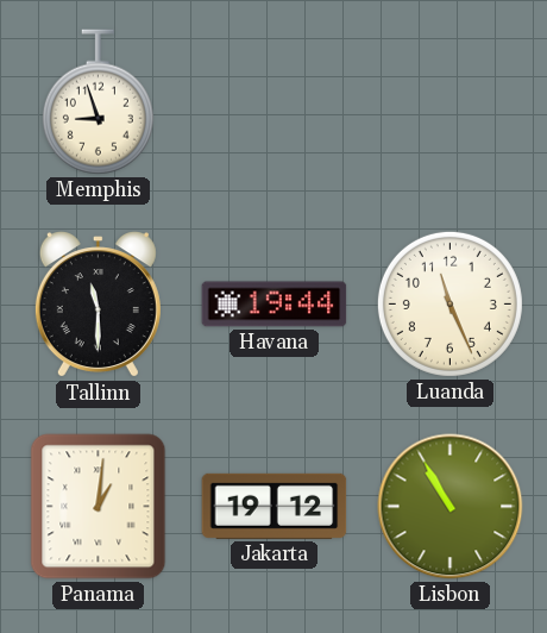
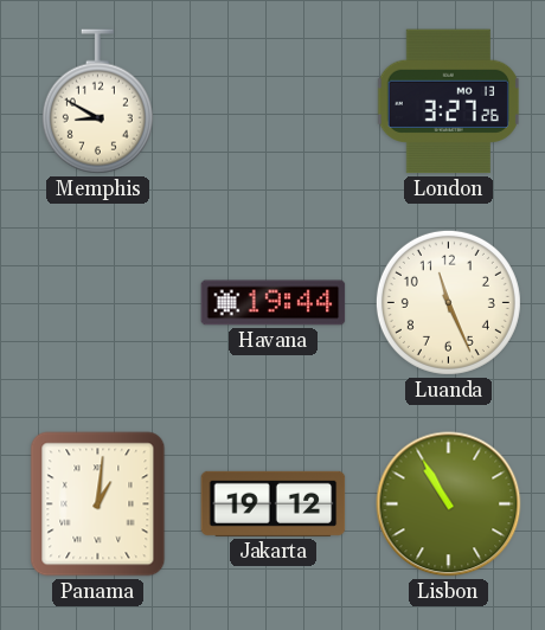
Memphis: 8:57 -> 8:50 (97, 102)
London: none -> 3:27 (448, 102)
Tallinn: 11:30 -> none (98, 305)
